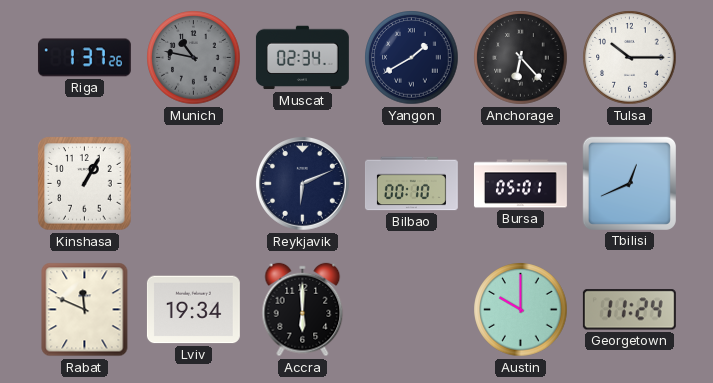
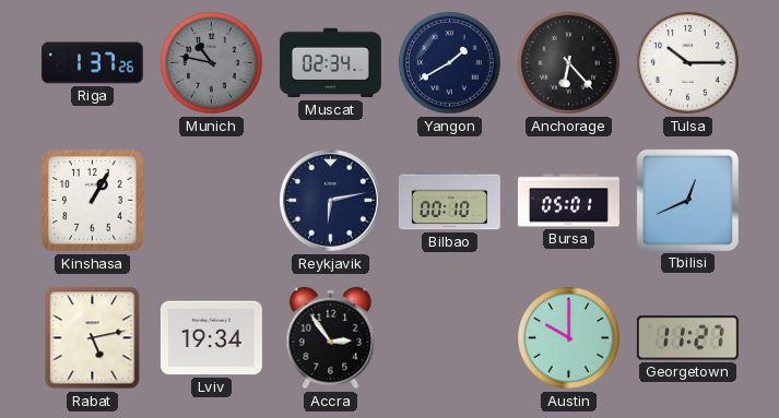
Reykjavik: 6:11 -> 6:13 (331, 201)
Rabat: 11:49 -> 5:13 (93, 338)
Accra: 6:00 -> 2:54 (331, 338)
Georgetown: 11:24 -> 11:27 (687, 338)
